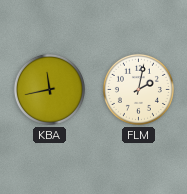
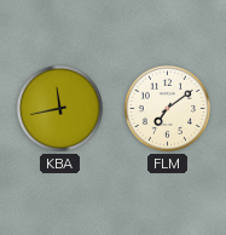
FLM: 2:02 -> 7:09 (167, 108)
